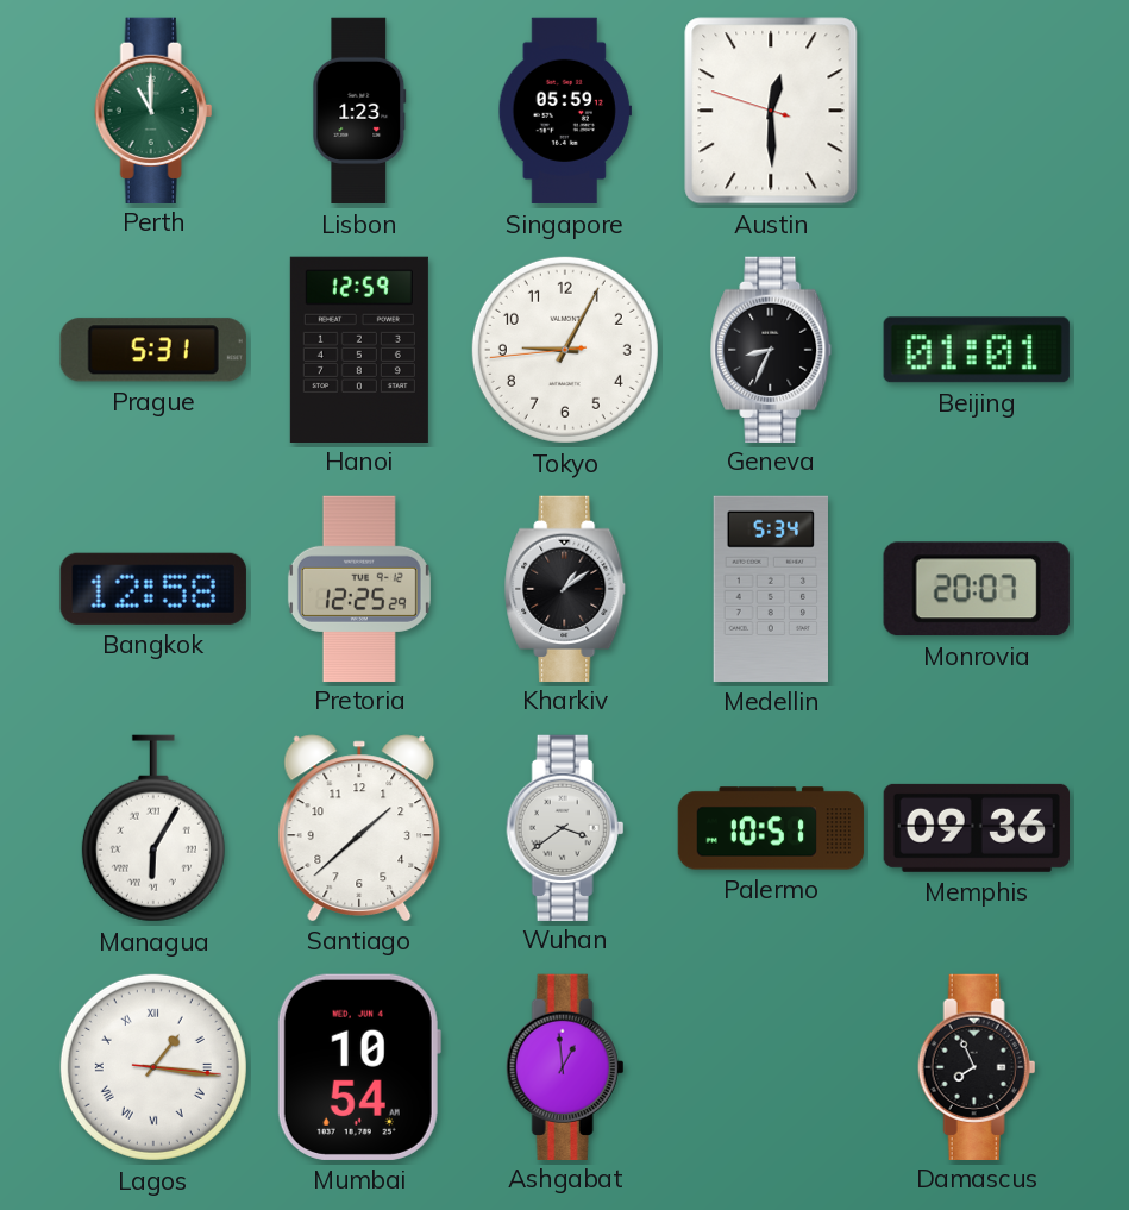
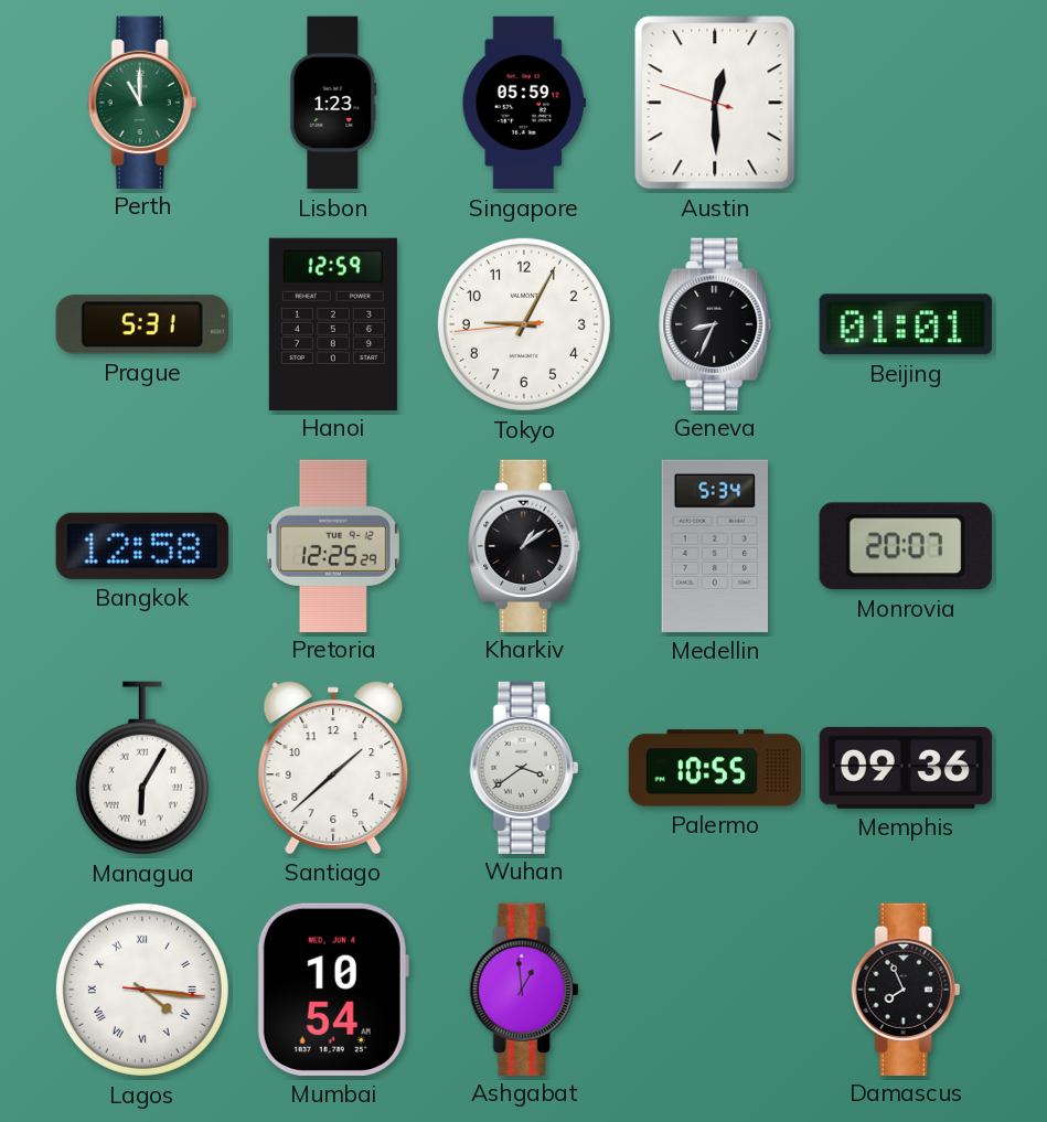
Palermo: 10:51 -> 10:55 (715, 768)
Lagos: 1:16 -> 4:16 (142, 990)
